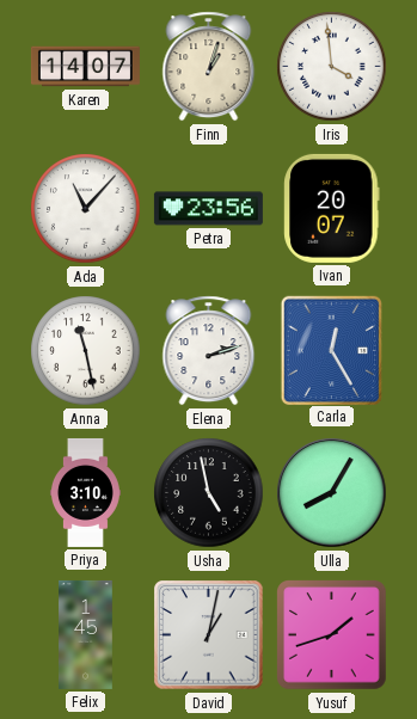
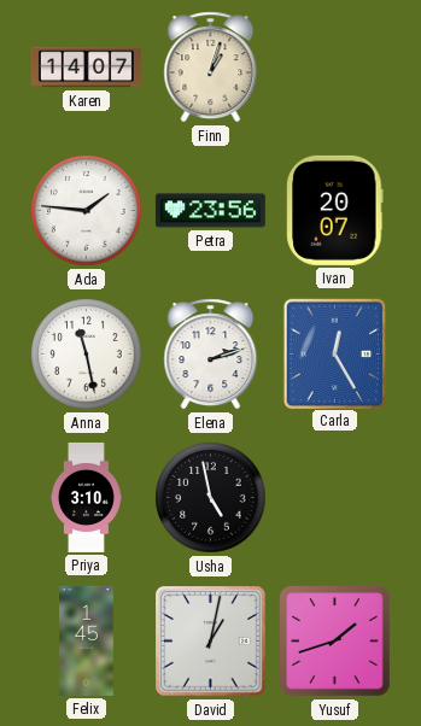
Iris: 3:59 -> none (332, 67)
Ada: 11:07 -> 1:46 (87, 211)
Ulla: 8:05 -> none (332, 493)
